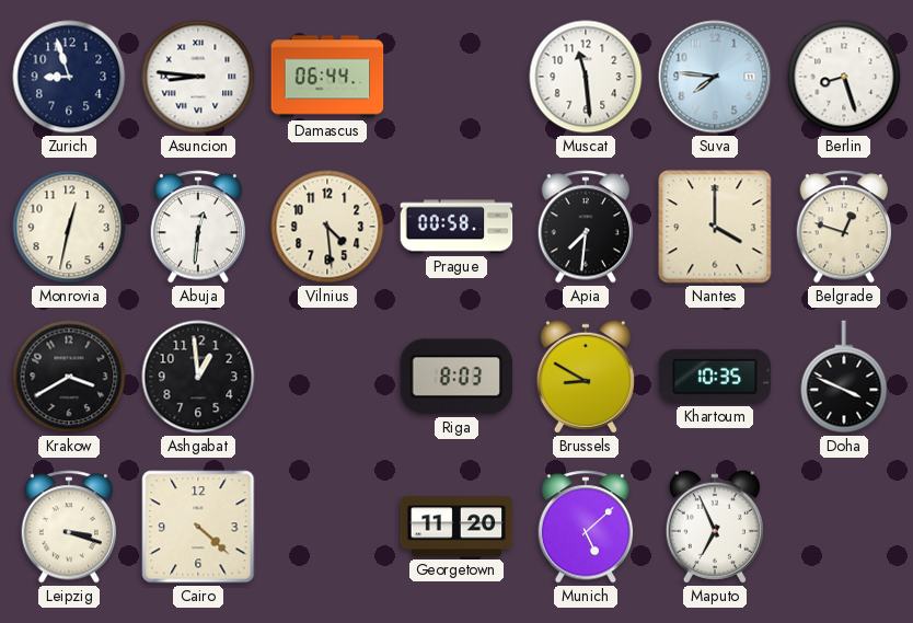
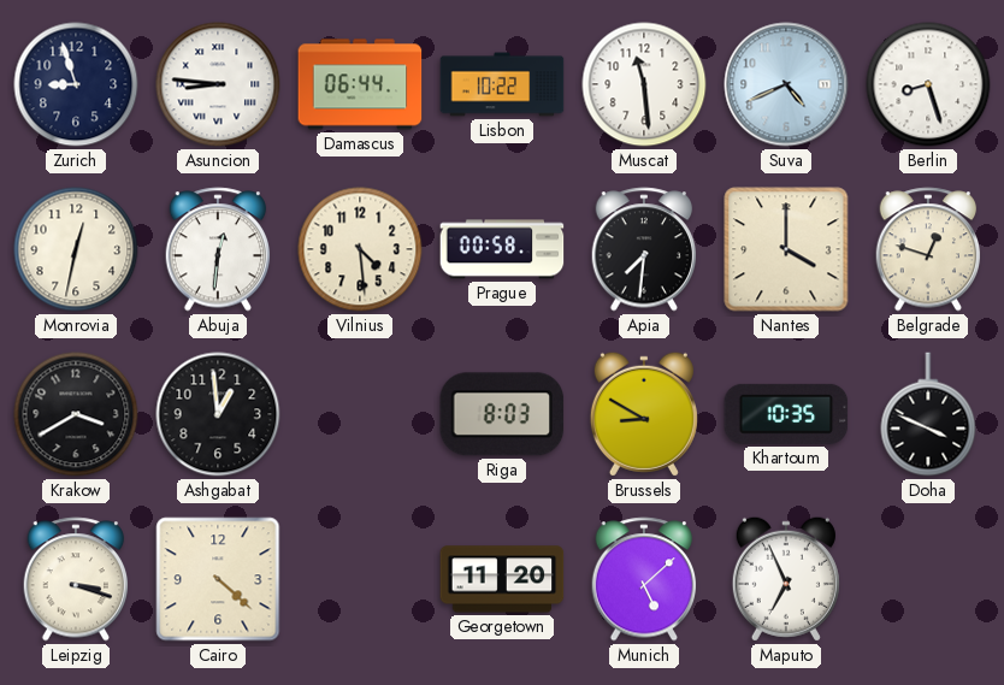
Lisbon: none -> 10:22 (502, 84)
Suva: 7:46 -> 4:41 (786, 84)
